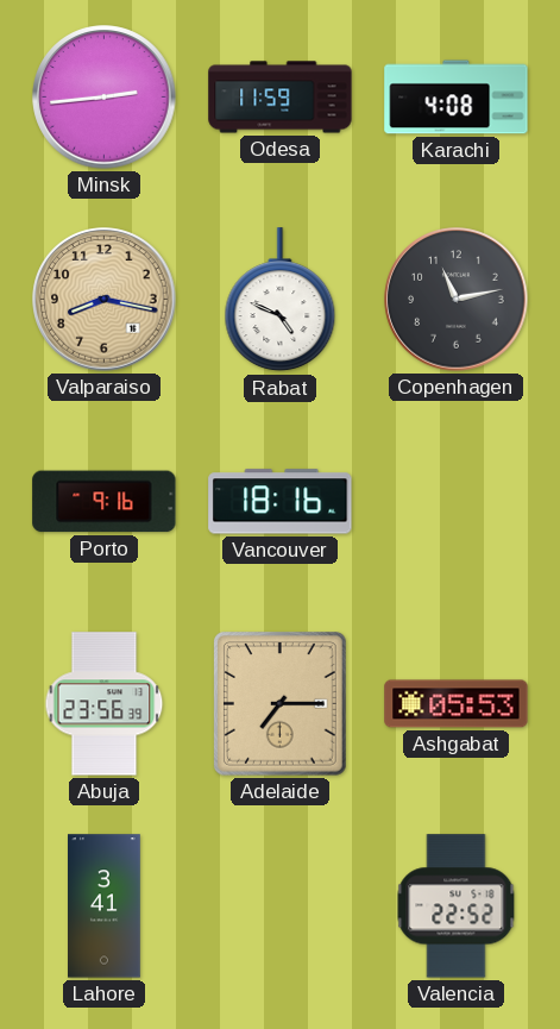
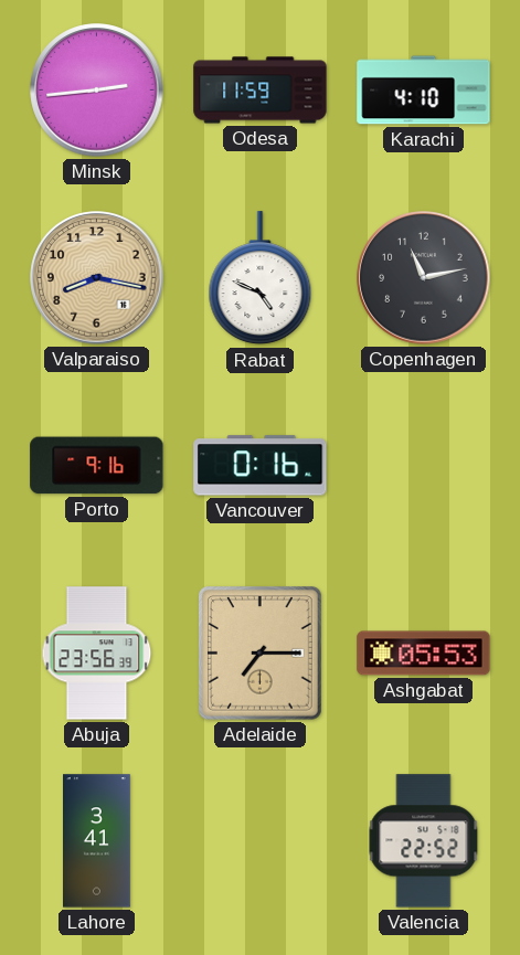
Karachi: 4:08 -> 4:10 (424, 91)
Vancouver: 18:16 -> 0:16 (261, 466)
